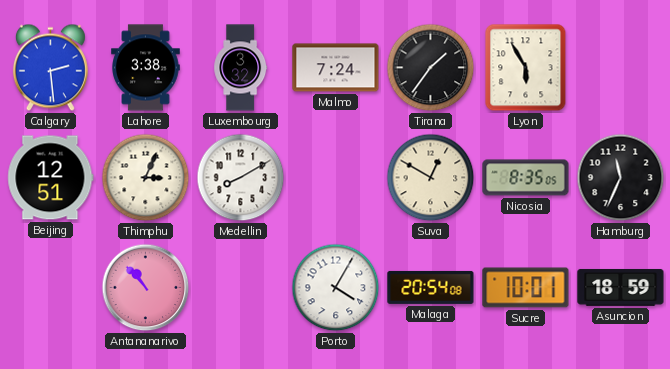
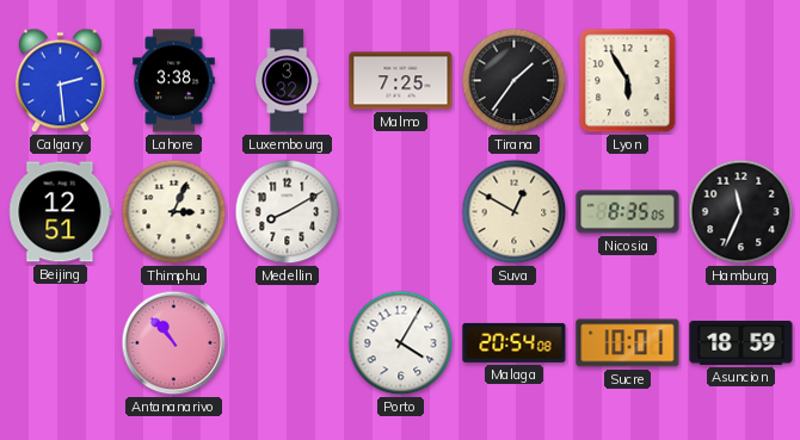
Malmo: 7:24 -> 7:25 (401, 81)
